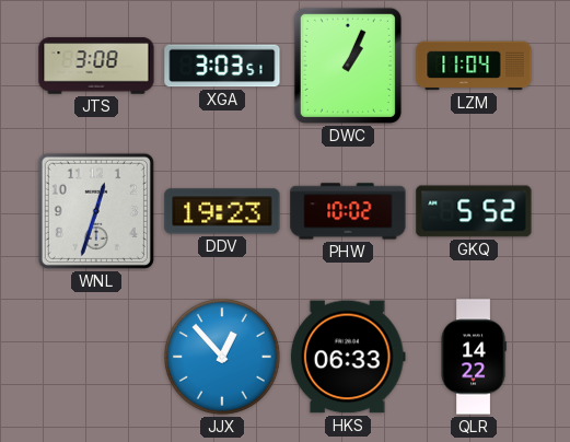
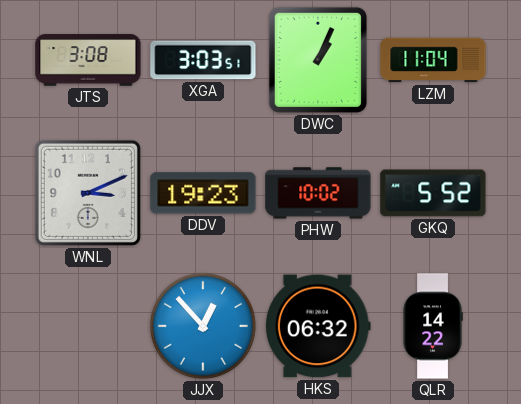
WNL: 12:33 -> 3:11 (88, 193)
HKS: 06:33 -> 06:32 (318, 326)
